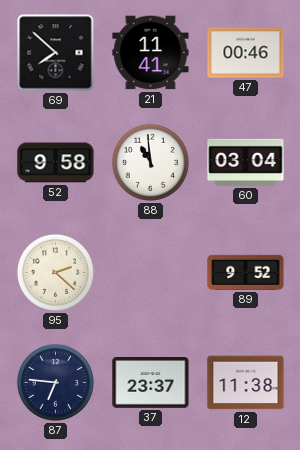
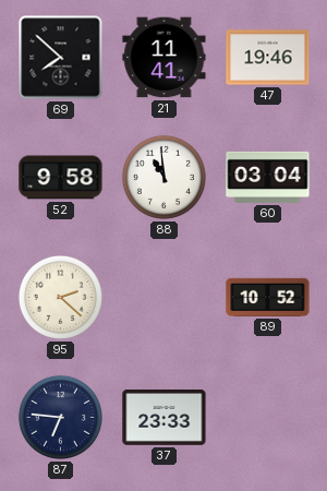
47: 00:46 -> 19:46 (268, 58)
89: 9:52 -> 10:52 (268, 297)
37: 23:37 -> 23:33 (165, 418)
12: 11:38 -> none (246, 383)
